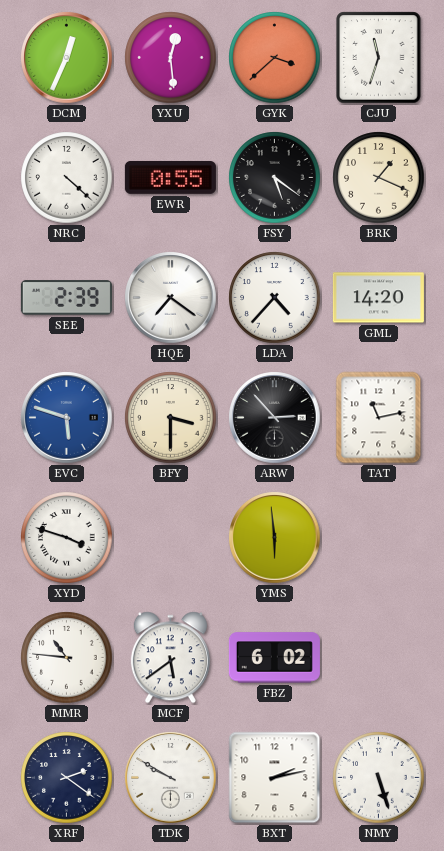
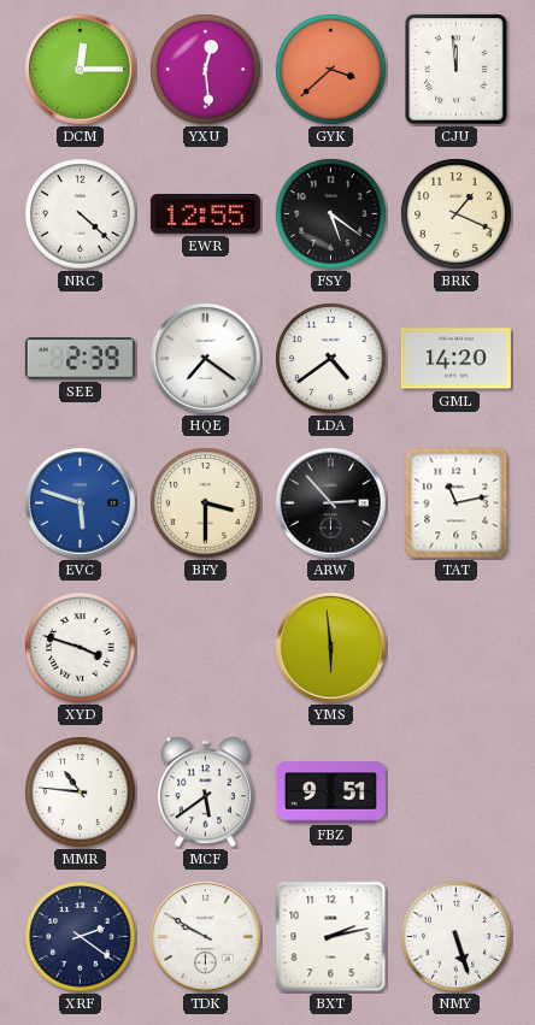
DCM: 12:34 -> 12:15 (81, 70)
CJU: 11:33 -> 11:59 (457, 70)
EWR: 0:55 -> 12:55 (205, 213)
LDA: 4:37 -> 4:39 (331, 359)
FBZ: 6:02 -> 9:51 (330, 793)
